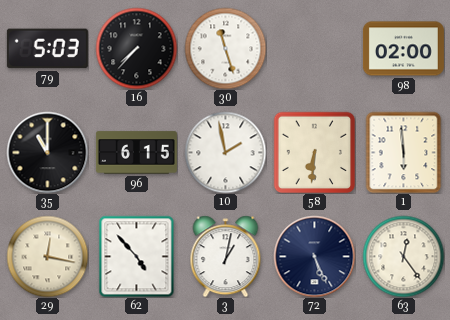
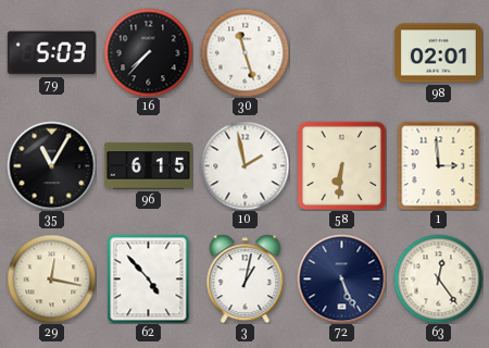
98: 02:00 -> 02:01 (438, 53)
35: 11:00 -> 11:05 (51, 165)
1: 5:59 -> 2:59 (439, 165)
